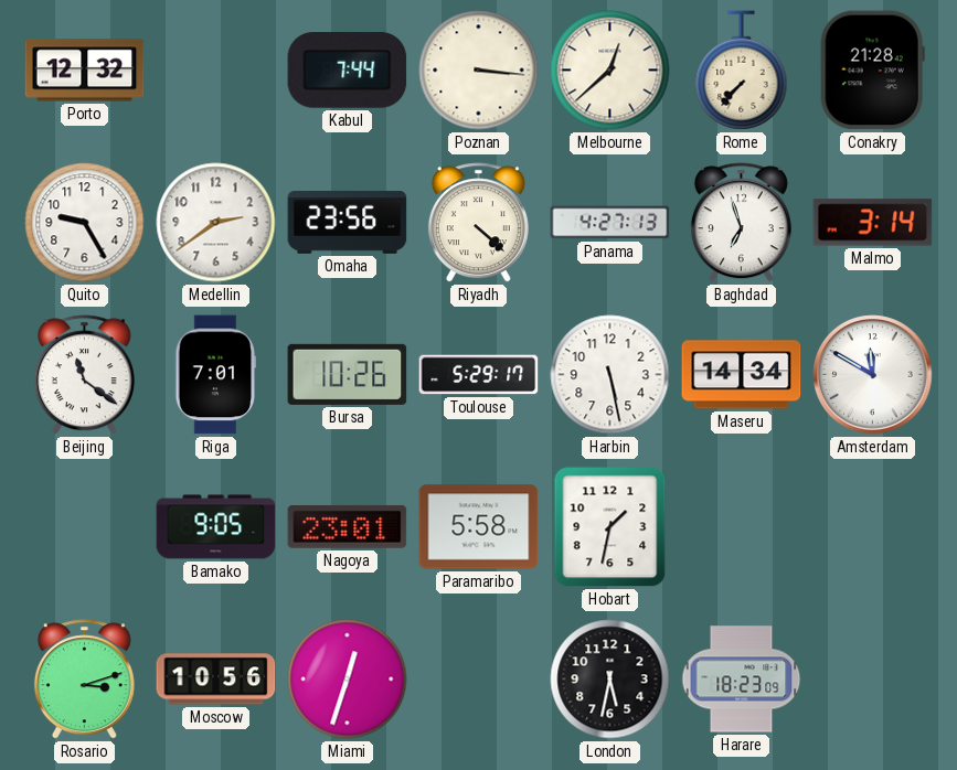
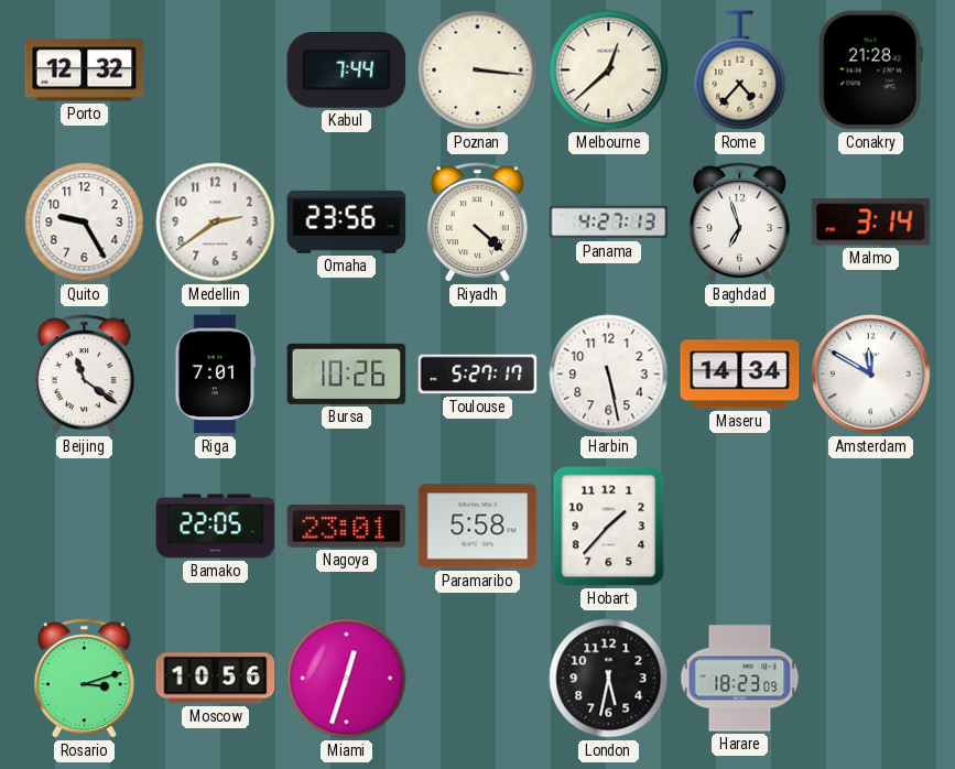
Rome: 7:37 -> 4:37 (740, 71)
Toulouse: 5:29 -> 5:27 (478, 375)
Bamako: 9:05 -> 22:05 (216, 527)
Hobart: 1:32 -> 1:37 (609, 527)
